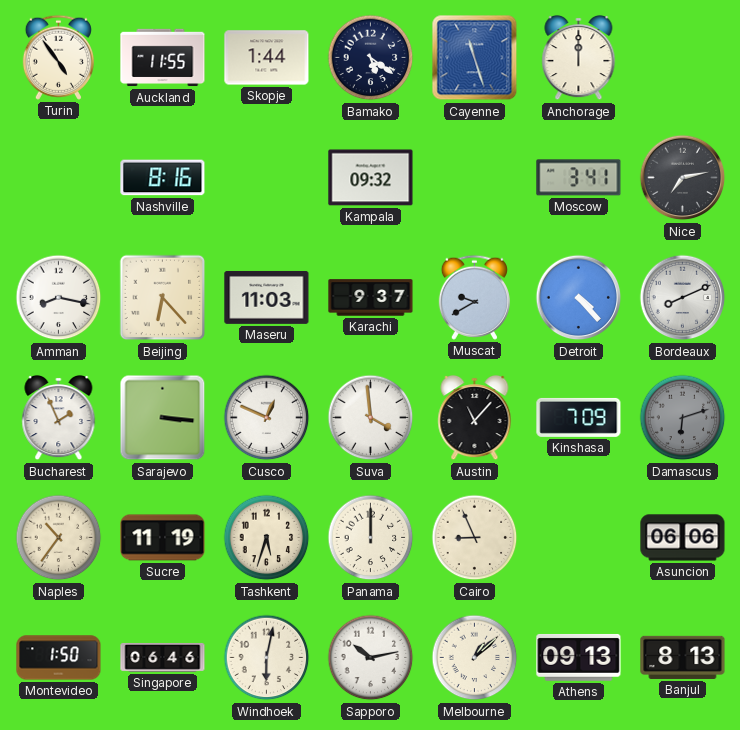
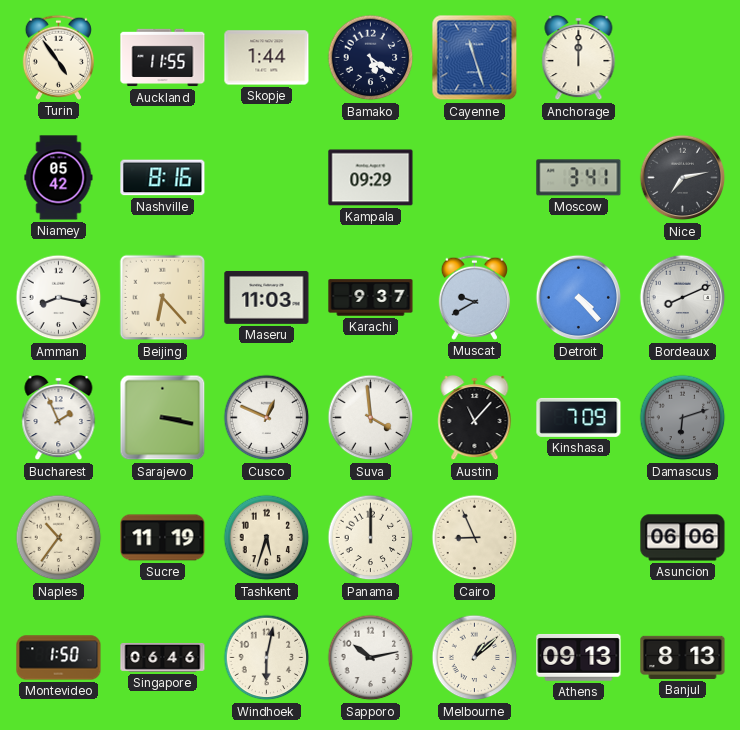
Niamey: none -> 05:42 (59, 178)
Kampala: 09:32 -> 09:29 (371, 178)
Sarajevo: 3:16 -> 3:17 (163, 418)
